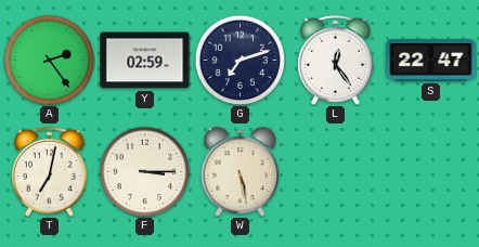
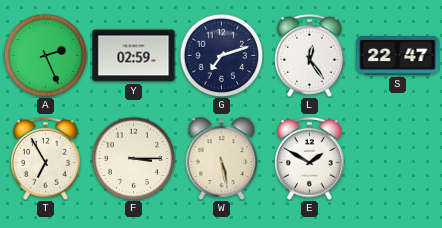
A: 2:24 -> 2:26 (45, 55)
T: 7:02 -> 6:55 (46, 159)
E: none -> 1:50 (310, 159)
